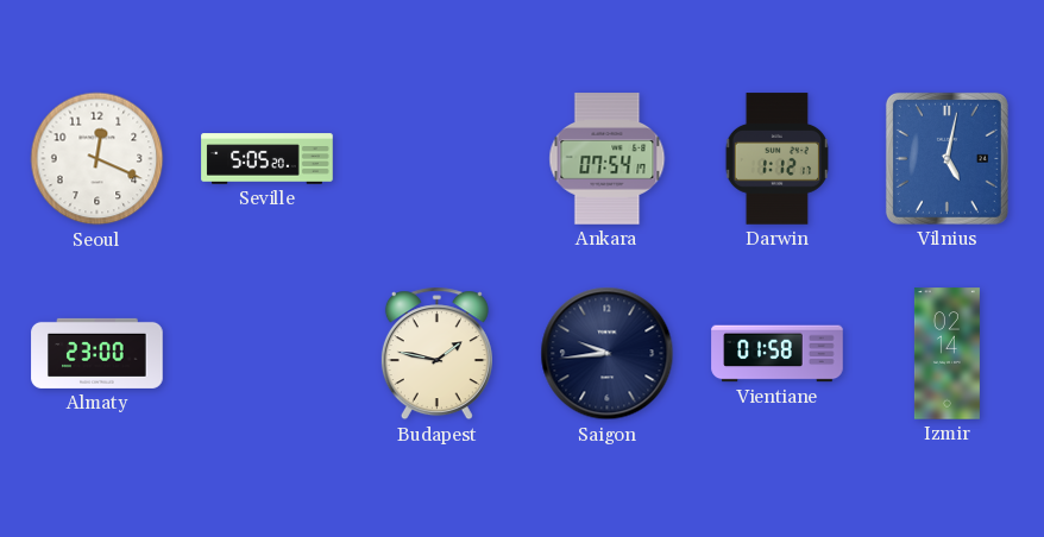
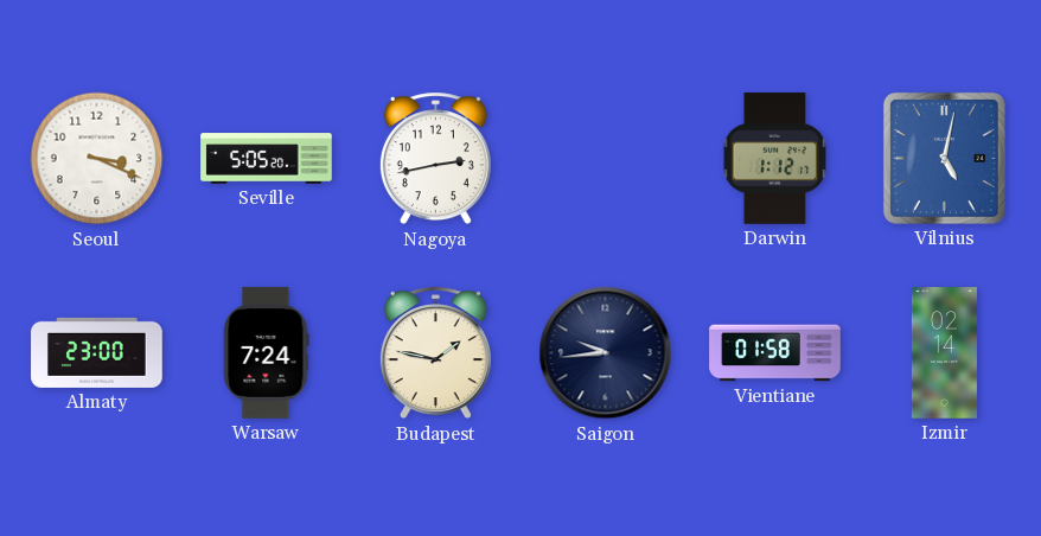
Seoul: 12:19 -> 3:19 (97, 159)
Nagoya: none -> 2:43 (435, 159)
Ankara: 07:54 -> none (608, 159)
Warsaw: none -> 7:24 (267, 353)
